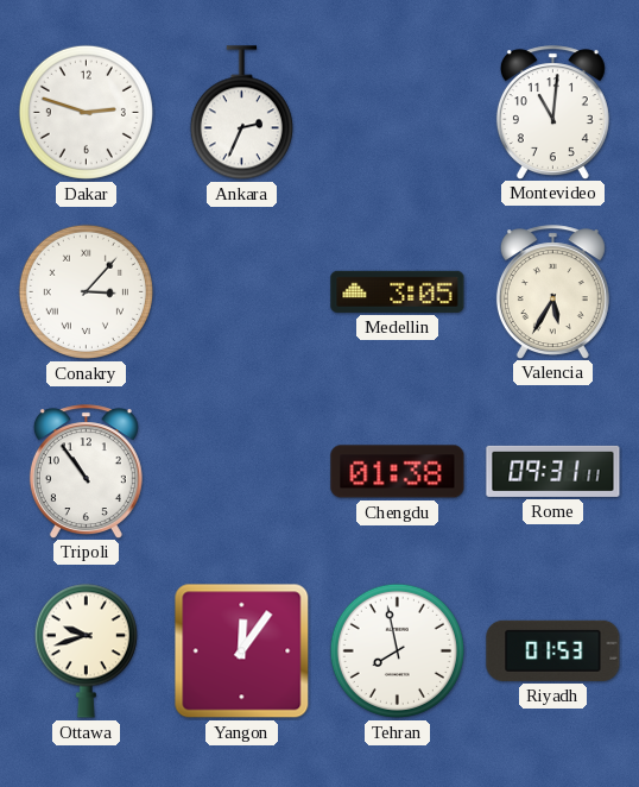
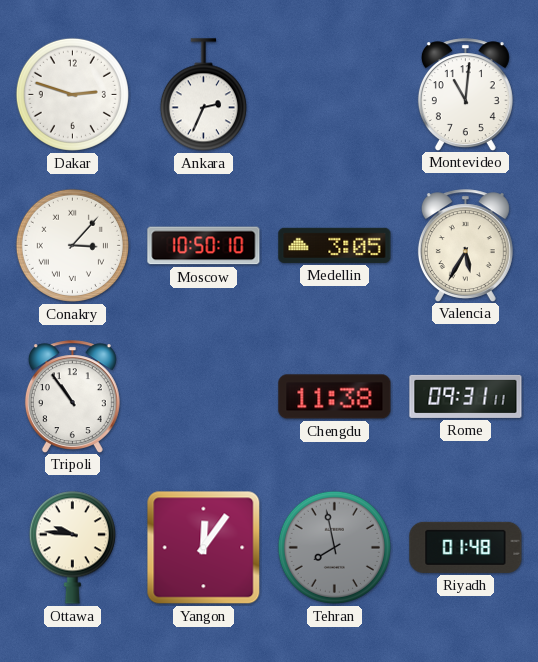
Moscow: none -> 10:50 (204, 246)
Chengdu: 01:38 -> 11:38 (335, 397)
Ottawa: 9:42 -> 9:46 (72, 547)
Tehran dial: white -> grey (334, 547)
Riyadh: 01:53 -> 01:48 (466, 547)
